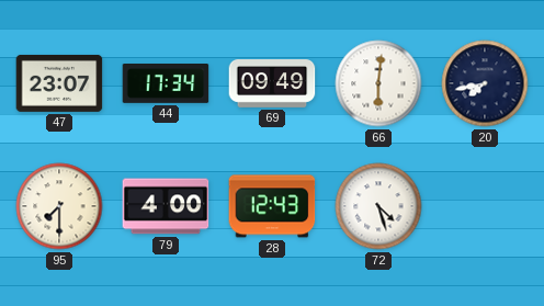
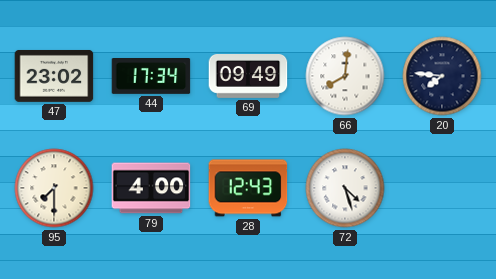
47: 23:07 -> 23:02 (54, 76)
66: 6:01 -> 8:01 (345, 76)
20: 7:43 -> 7:46 (442, 76)
